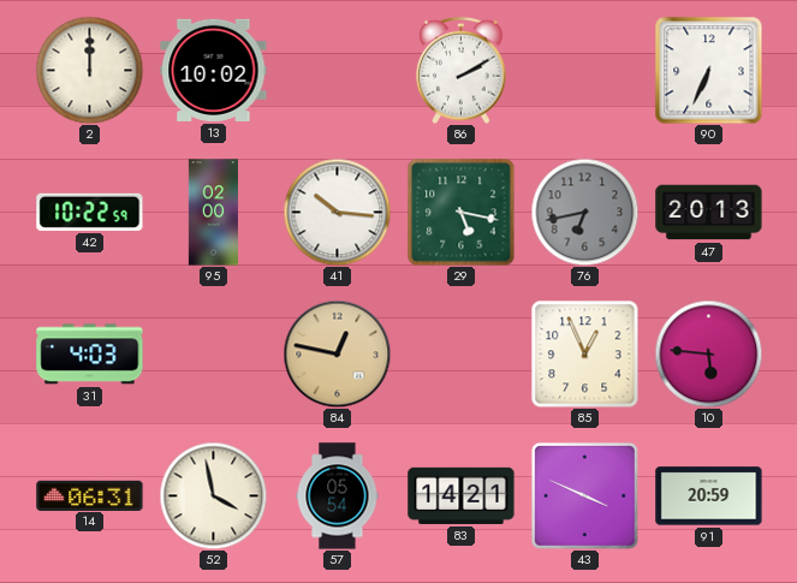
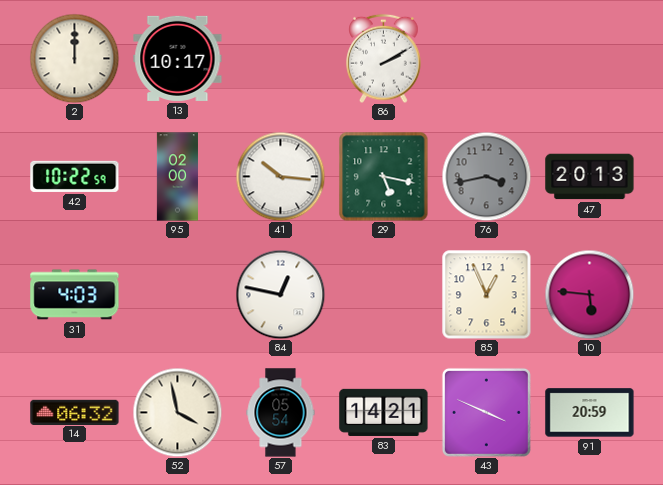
13: 10:02 -> 10:17 (178, 58)
90: 6:34 -> none (708, 70)
76: 6:43 -> 3:43 (486, 176)
84 dial: champagne -> white (280, 294)
14: 06:31 -> 06:32 (75, 412)
